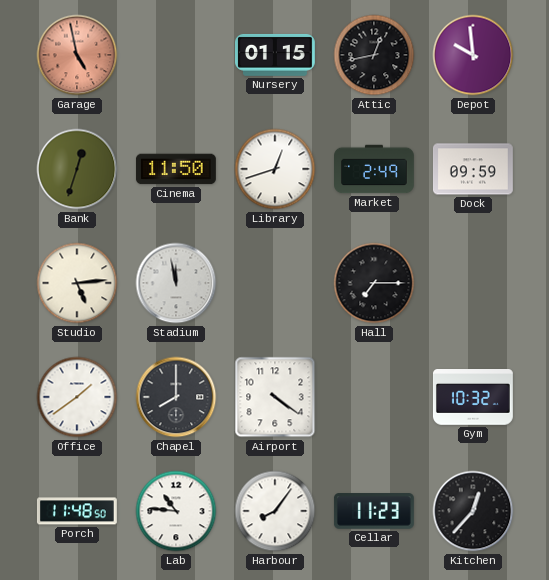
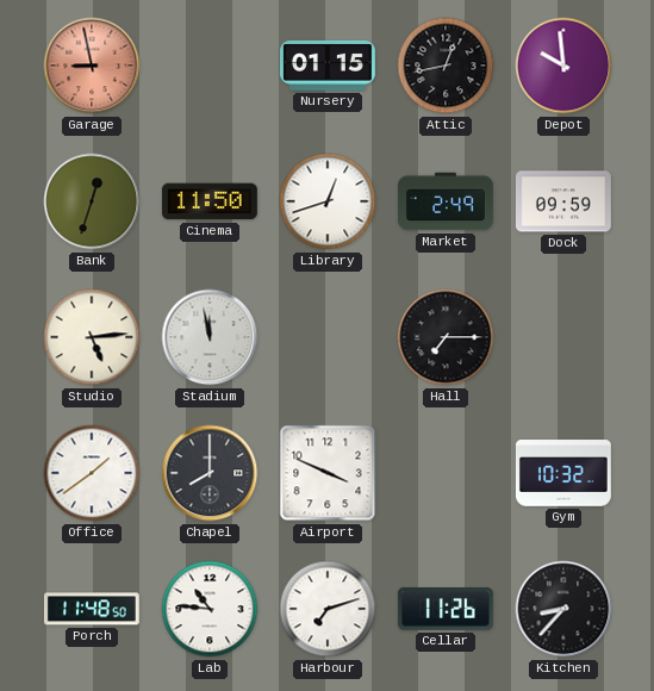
Garage: 4:58 -> 8:58 (92, 66)
Airport: 4:21 -> 3:49 (328, 473)
Harbour: 8:06 -> 7:12 (328, 609)
Cellar: 11:23 -> 11:26 (446, 609)
Kitchen: 12:37 -> 8:37 (563, 609)
